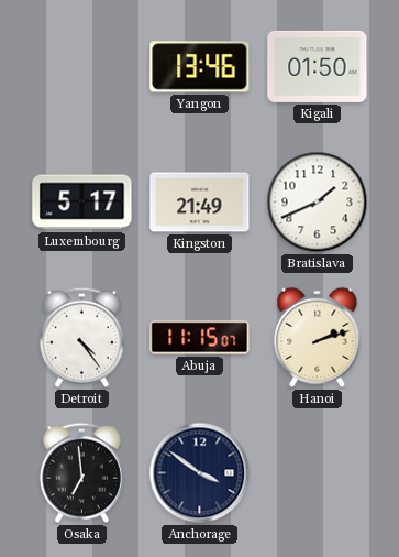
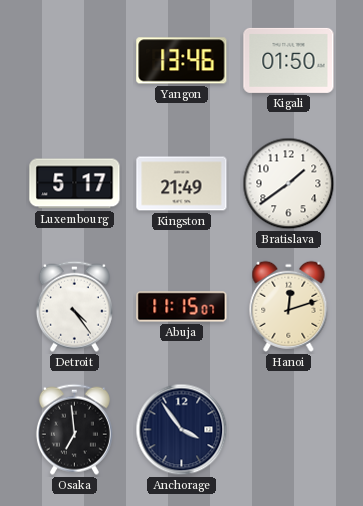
Bratislava: 1:41 -> 1:39 (289, 184)
Hanoi: 2:12 -> 12:12 (289, 306)
Anchorage: 3:51 -> 3:54 (182, 430)
